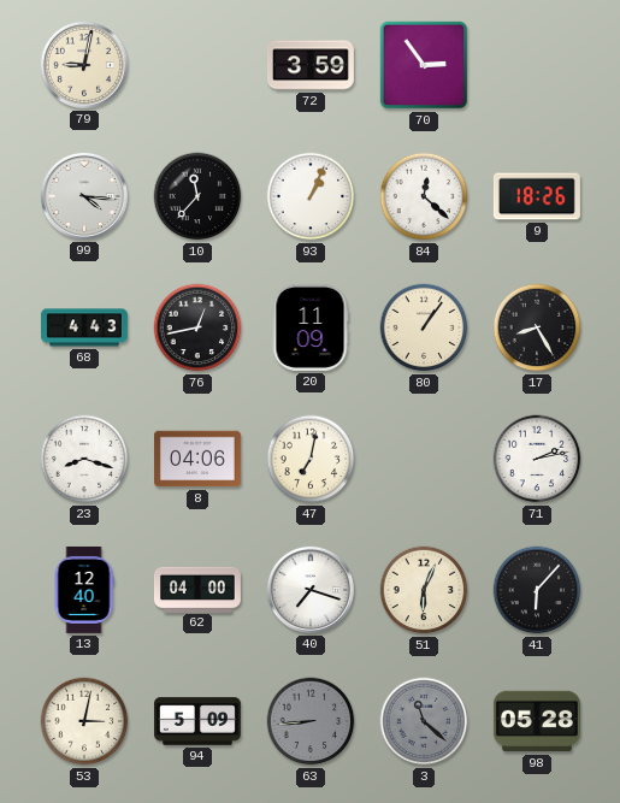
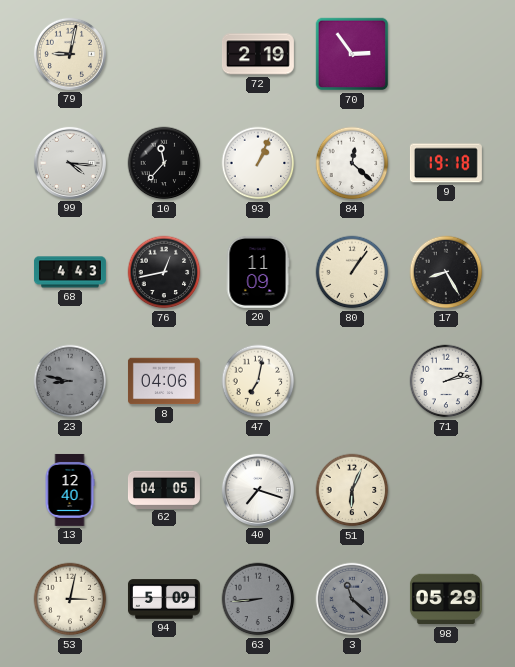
72: 3:59 -> 2:19 (258, 54)
9: 18:26 -> 19:18 (446, 163)
23: 8:18 -> 8:47 (70, 381)
23 dial: white -> grey (70, 381)
62: 04:00 -> 04:05 (164, 489)
41: 6:07 -> none (537, 590)
98: 05:28 -> 05:29 (446, 599)
